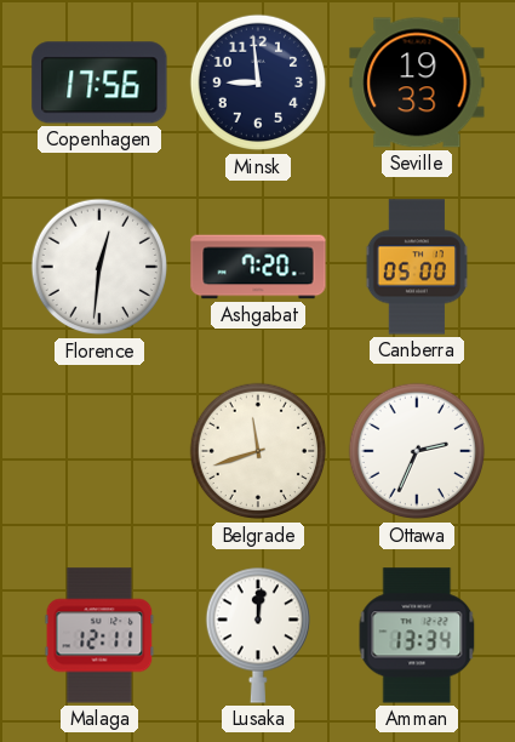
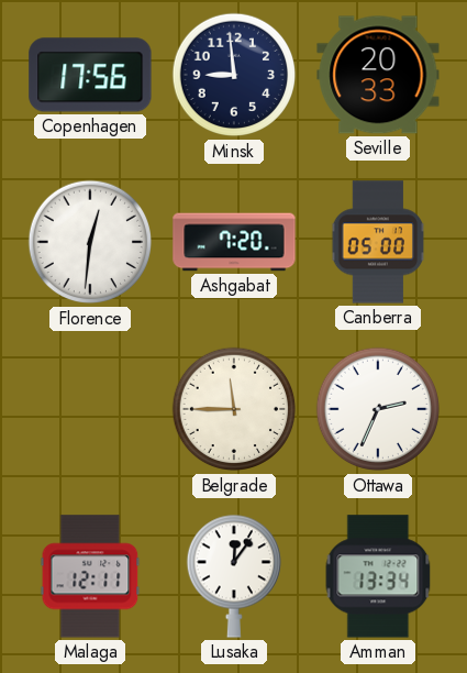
Seville: 19:33 -> 20:33 (378, 75)
Belgrade: 11:42 -> 11:45 (234, 409)
Lusaka: 12:01 -> 12:06 (233, 576)
